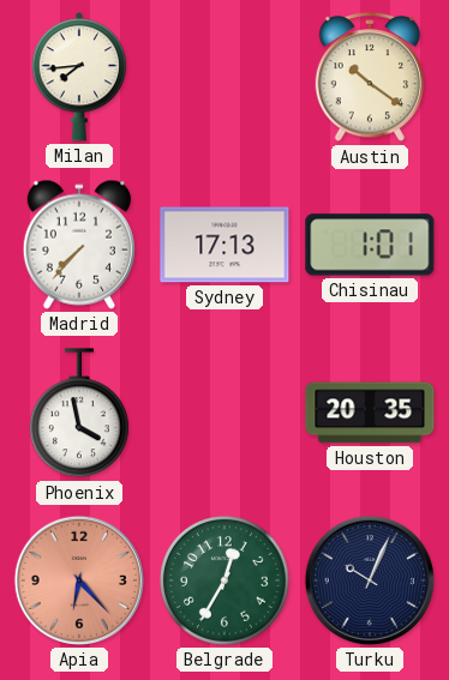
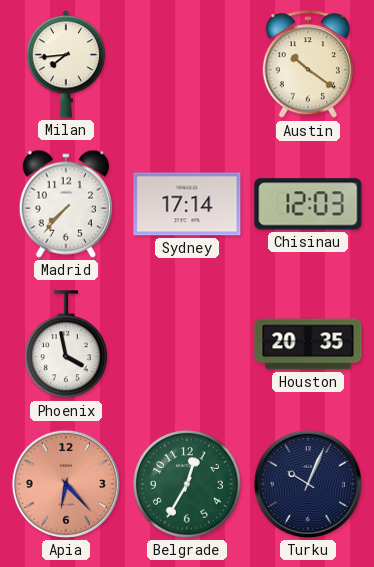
Sydney: 17:13 -> 17:14 (187, 204)
Chisinau: 1:01 -> 12:03 (308, 204)
